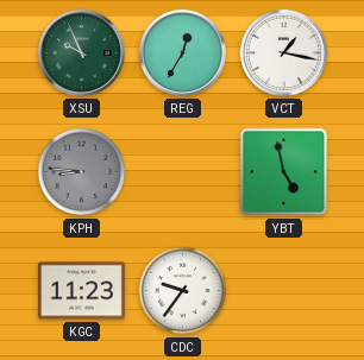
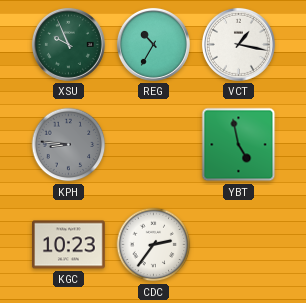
REG: 12:35 -> 10:35 (153, 44)
KGC: 11:23 -> 10:23 (69, 245)
CDC: 9:36 -> 2:36 (154, 245)
